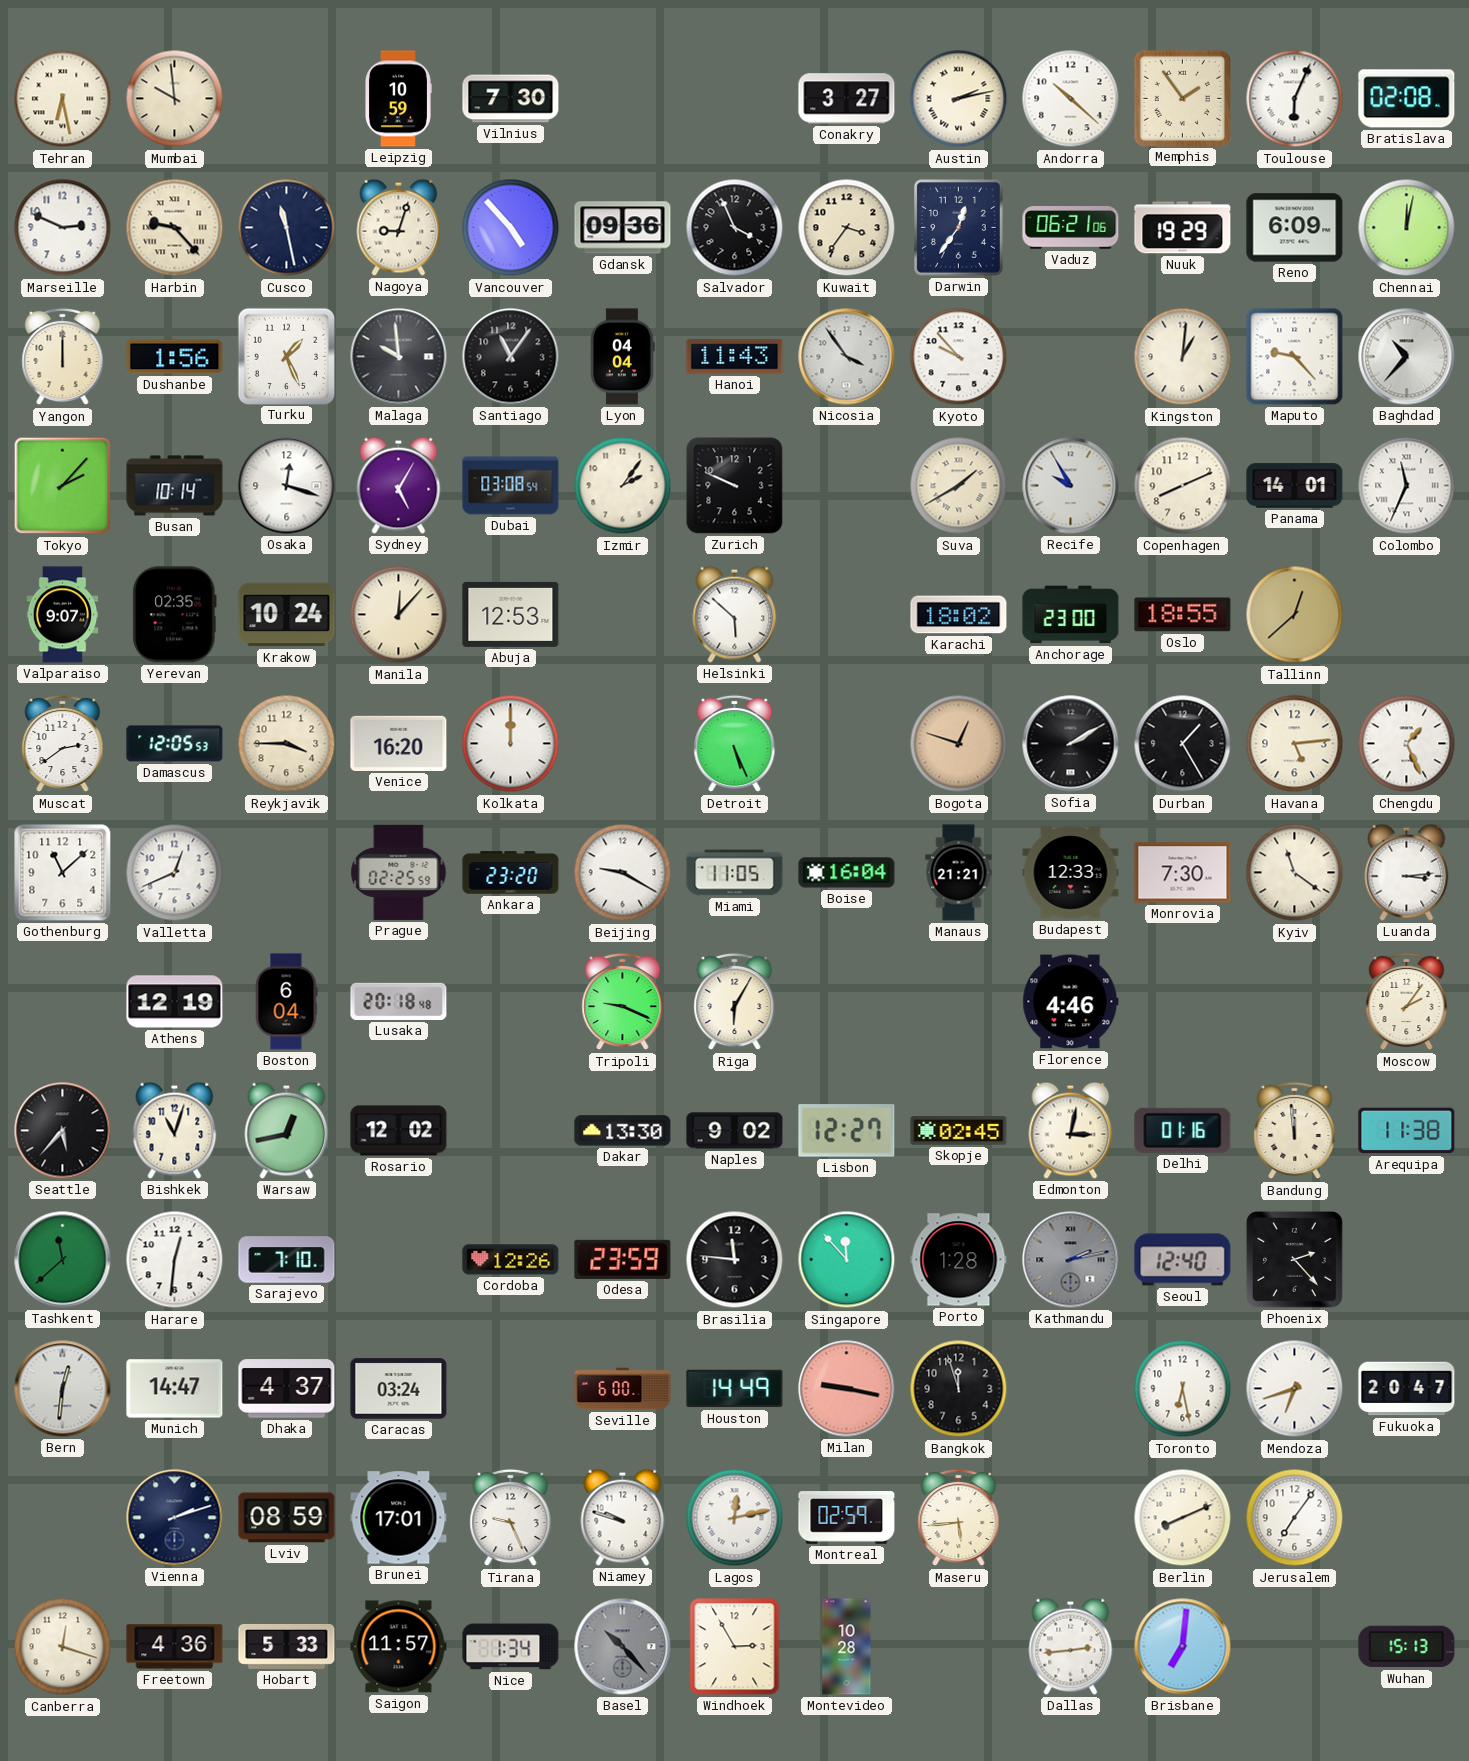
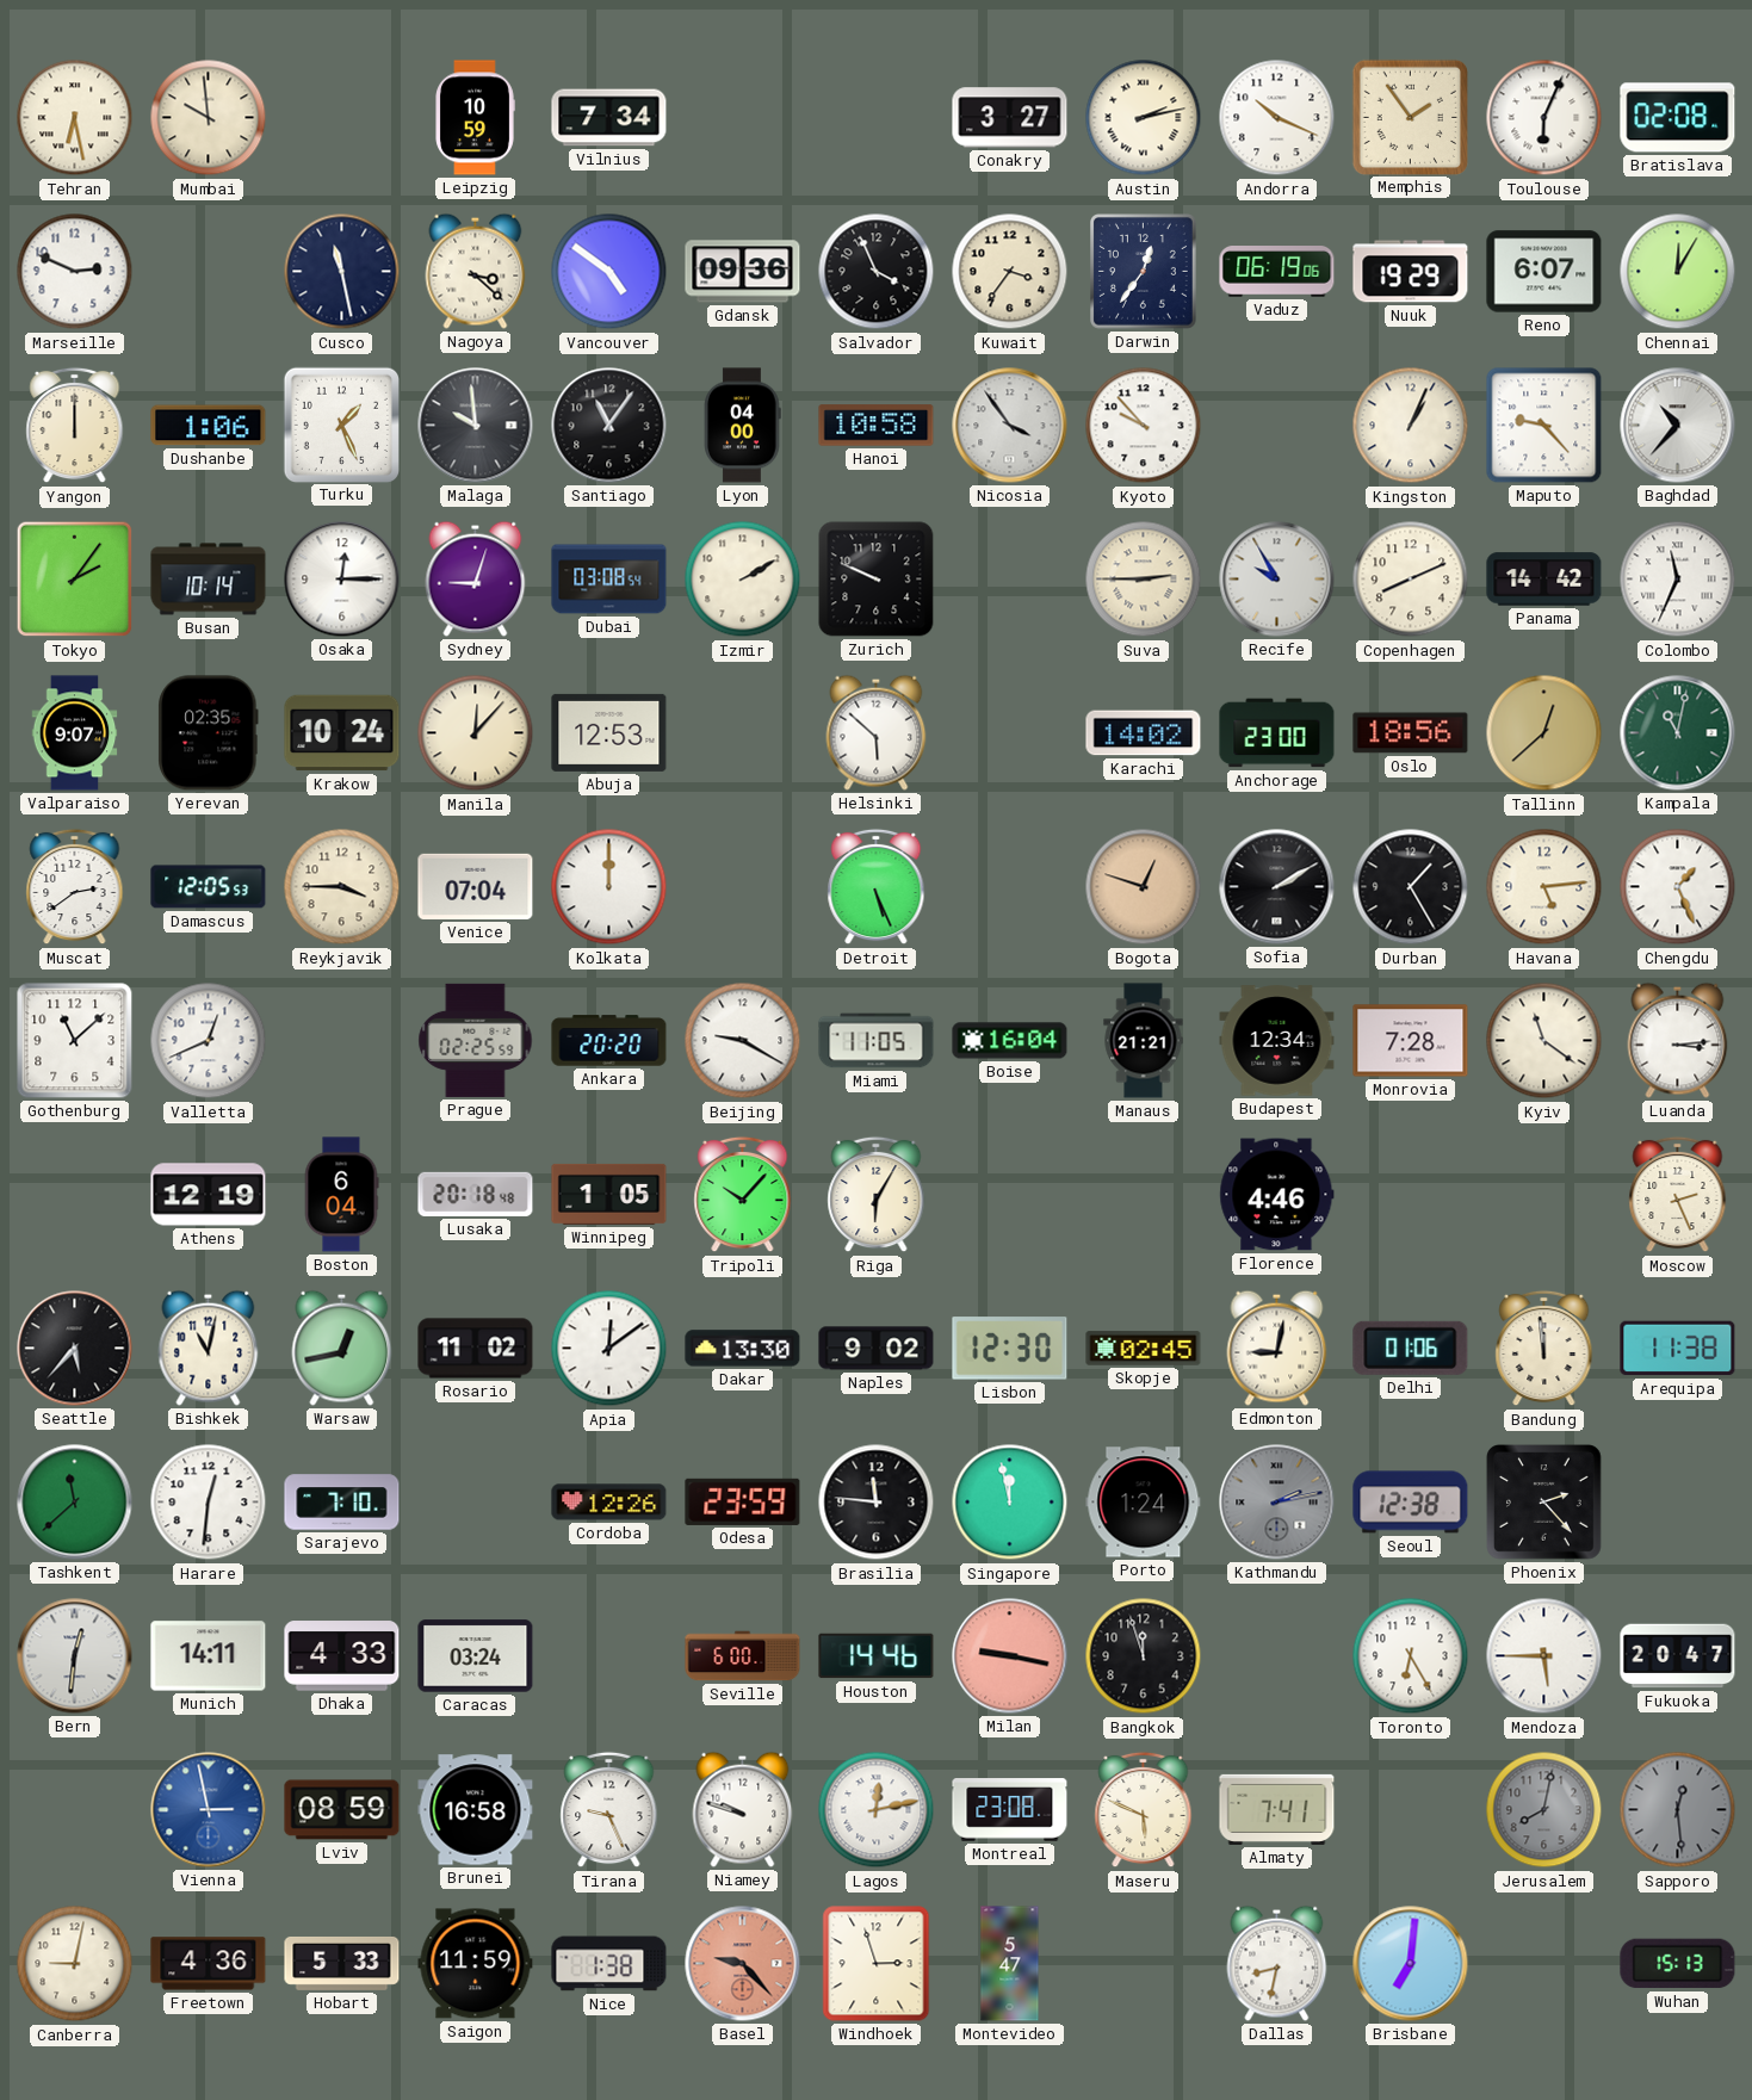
Vilnius: 7:30 -> 7:34 (609, 118)
Andorra: 10:22 -> 10:19 (1277, 118)
Harbin: 9:23 -> none (175, 228)
Nagoya: 9:03 -> 3:22 (476, 271)
Vancouver: 4:53 -> 4:51 (609, 272)
Vaduz: 06:21 -> 06:19 (1277, 272)
Reno: 6:09 -> 6:07 (1544, 272)
Chennai: 12:02 -> 12:05 (1678, 272)
Dushanbe: 1:56 -> 1:06 (209, 426)
Lyon: 04:04 -> 04:00 (743, 426)
Hanoi: 11:43 -> 10:58 (877, 426)
Kingston: 1:01 -> 1:04 (1411, 426)
Tokyo: 2:07 -> 2:06 (75, 580)
Osaka: 12:18 -> 12:15 (342, 580)
Sydney: 5:05 -> 9:03 (476, 578)
Izmir: 2:06 -> 2:10 (743, 580)
Suva: 1:40 -> 2:45 (1144, 580)
Panama: 14:01 -> 14:42 (1544, 580)
Karachi: 18:02 -> 14:02 (1144, 733)
Oslo: 18:55 -> 18:56 (1411, 733)
Kampala: none -> 11:02 (1678, 733)
Venice: 16:20 -> 07:04 (476, 886)
Ankara: 23:20 -> 20:20 (609, 1041)
Budapest: 12:33 -> 12:34 (1277, 1041)
Monrovia: 7:30 -> 7:28 (1411, 1041)
Winnipeg: none -> 1:05 (609, 1194)
Tripoli: 9:19 -> 10:07 (743, 1195)
Moscow: 2:06 -> 2:26 (1678, 1195)
Bishkek: 11:03 -> 11:02 (209, 1348)
Rosario: 12:02 -> 11:02 (476, 1349)
Apia: none -> 12:09 (609, 1349)
Lisbon: 12:27 -> 12:30 (1010, 1349)
Edmonton: 3:02 -> 9:02 (1277, 1348)
Delhi: 01:16 -> 01:06 (1411, 1348)
Singapore: 11:53 -> 11:58 (1010, 1503)
Porto: 1:28 -> 1:24 (1144, 1503)
Seoul: 12:40 -> 12:38 (1411, 1503)
Munich: 14:47 -> 14:11 (209, 1656)
Dhaka: 4:37 -> 4:33 (342, 1656)
Houston: 14:49 -> 14:46 (877, 1656)
Toronto: 6:28 -> 6:25 (1411, 1656)
Mendoza: 6:42 -> 5:45 (1544, 1656)
Vienna: 2:12 -> 2:58 (209, 1810)
Vienna dial: navy -> blue (209, 1810)
Brunei: 17:01 -> 16:58 (476, 1810)
Montreal: 02:59 -> 23:08 (1010, 1810)
Maseru: 5:44 -> 5:49 (1144, 1810)
Almaty: none -> 7:41 (1277, 1809)
Berlin: 8:11 -> none (1183, 1518)
Jerusalem: 7:06 -> 8:02 (1544, 1810)
Jerusalem dial: white -> grey (1544, 1810)
Sapporo: none -> 12:29 (1678, 1810)
Canberra: 12:18 -> 9:02 (75, 1964)
Saigon: 11:57 -> 11:59 (476, 1964)
Nice: 1:34 -> 1:38 (609, 1964)
Basel: 10:23 -> 9:23 (743, 1964)
Basel dial: grey -> salmon (743, 1964)
Windhoek: 2:55 -> 2:57 (877, 1964)
Montevideo: 10:28 -> 5:47 (1010, 1964)
Dallas: 2:44 -> 8:32 (1277, 1963)
